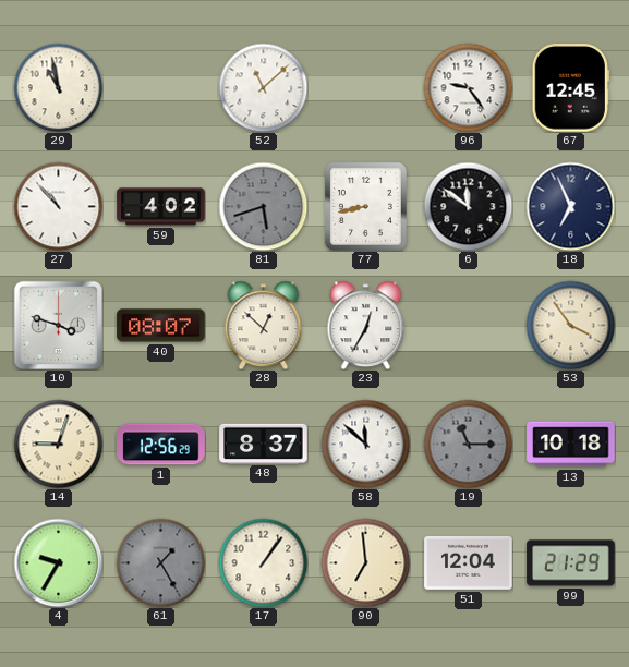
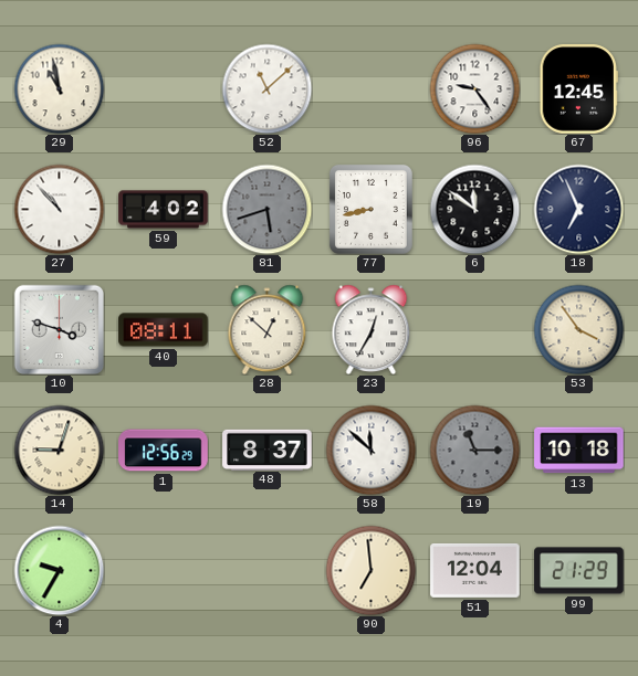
40: 08:07 -> 08:11 (164, 330)
61: 1:25 -> none (160, 562)
17: 1:06 -> none (263, 562)
